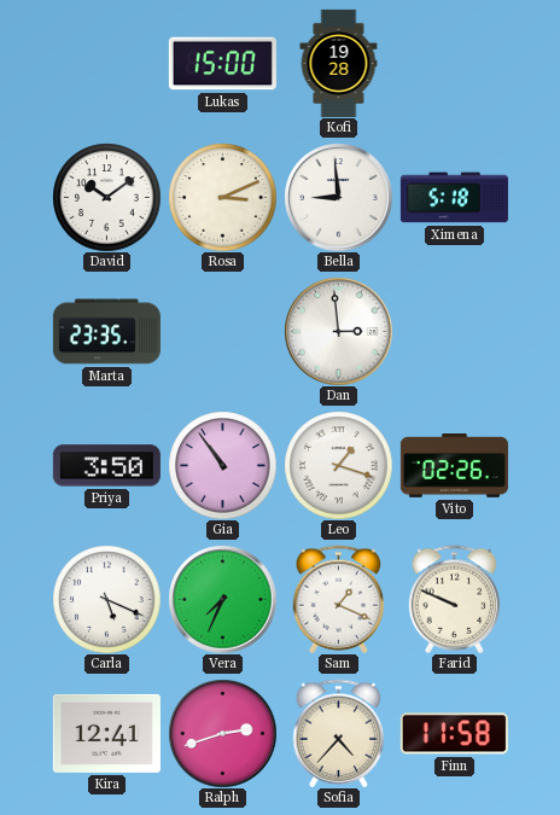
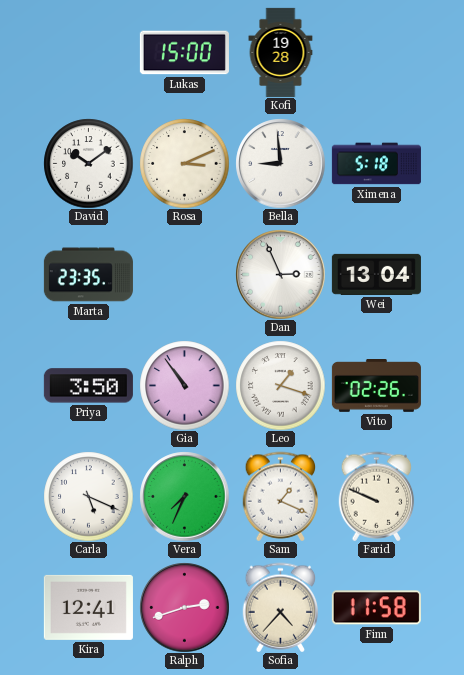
Dan: 2:59 -> 2:56 (280, 274)
Wei: none -> 13:04 (376, 274)
